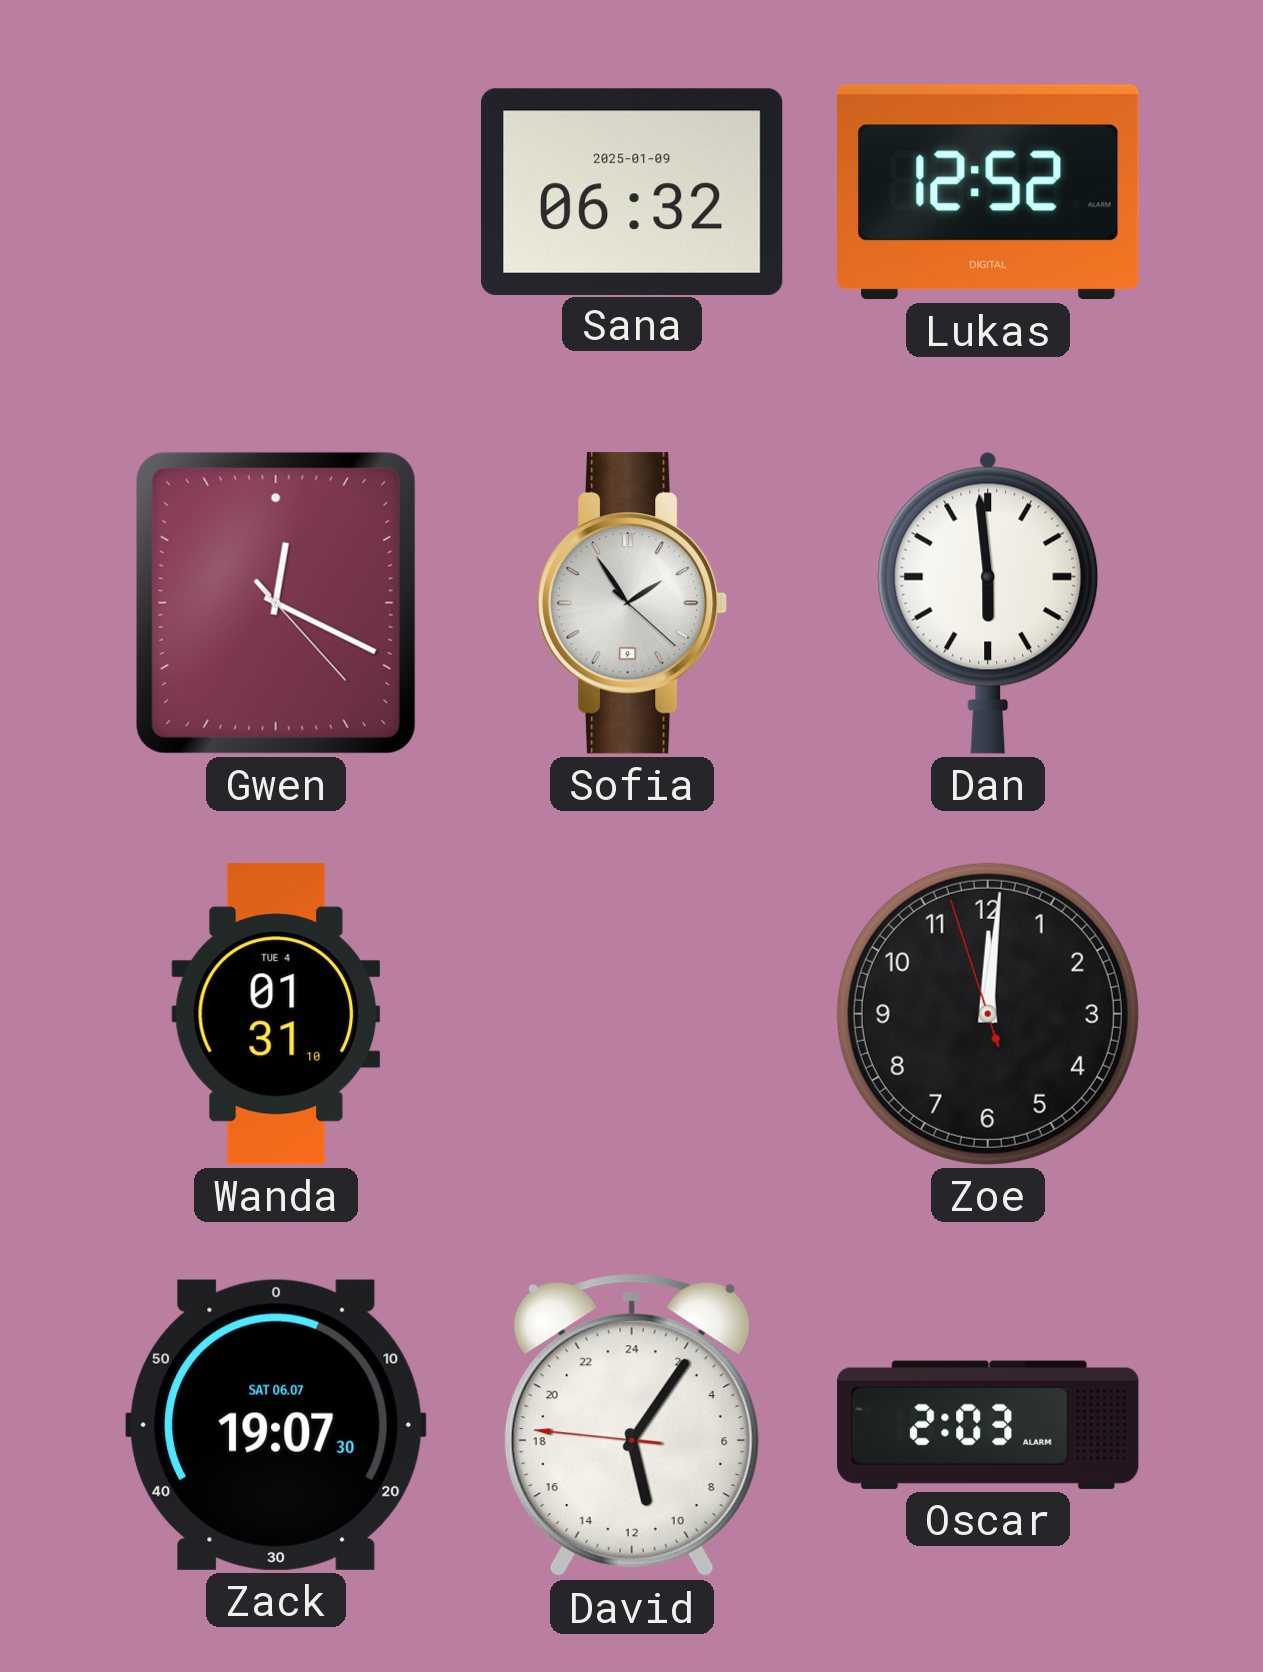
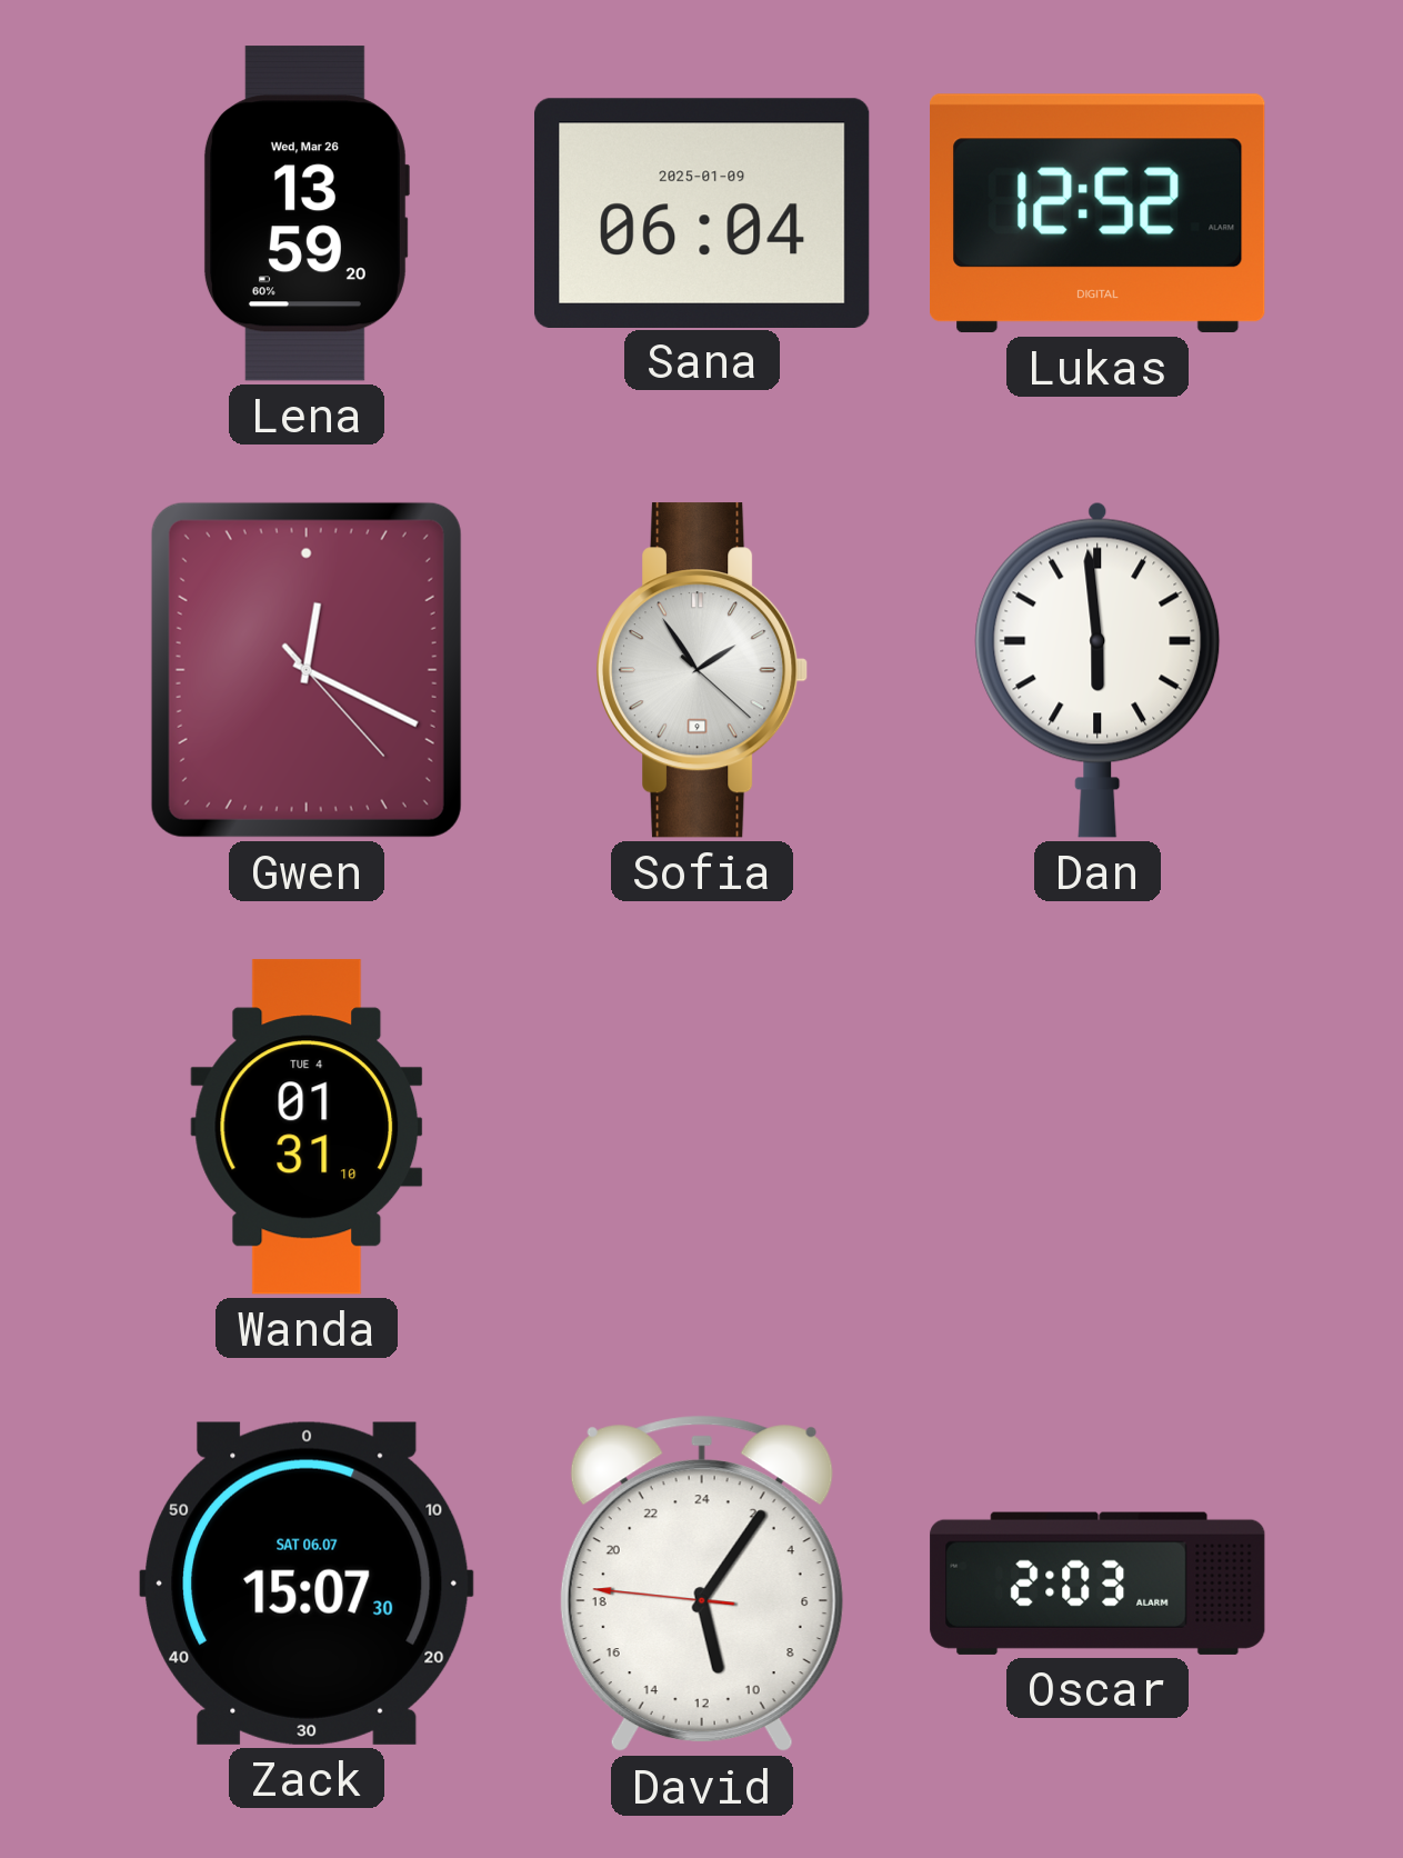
Lena: none -> 13:59 (305, 213)
Sana: 06:32 -> 06:04 (703, 212)
Zoe: 12:00 -> none (988, 1014)
Zack: 19:07 -> 15:07 (308, 1584)
